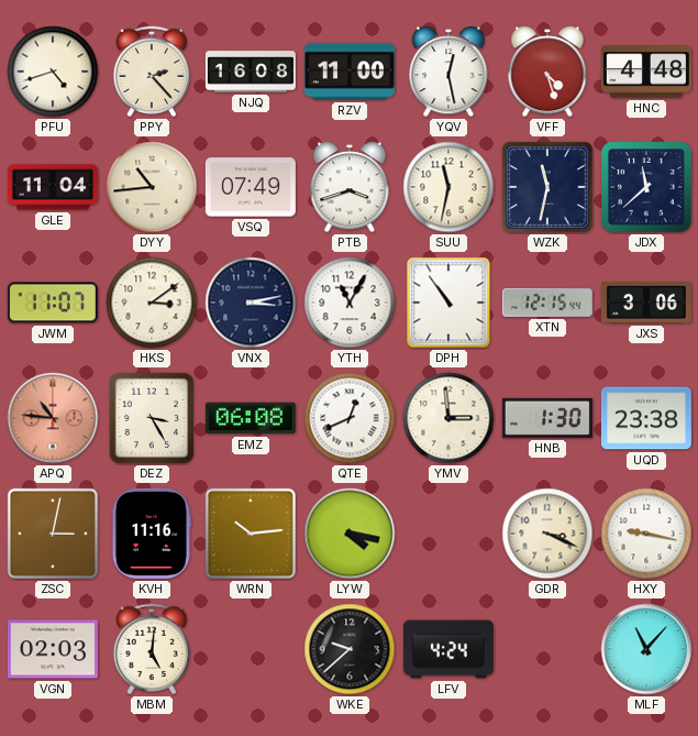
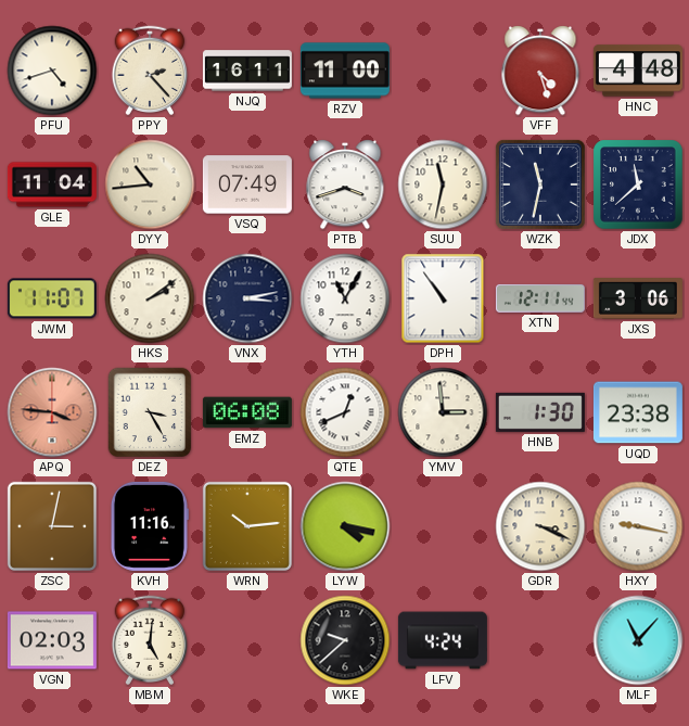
NJQ: 16:08 -> 16:11 (247, 71)
YQV: 12:28 -> none (448, 72)
HKS: 3:09 -> 2:09 (150, 298)
XTN: 12:15 -> 12:11 (540, 298)
APQ: 10:46 -> 3:46 (52, 412)
